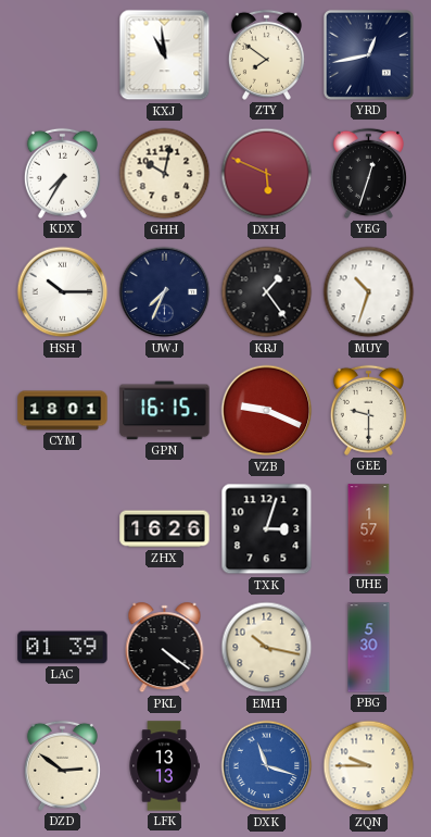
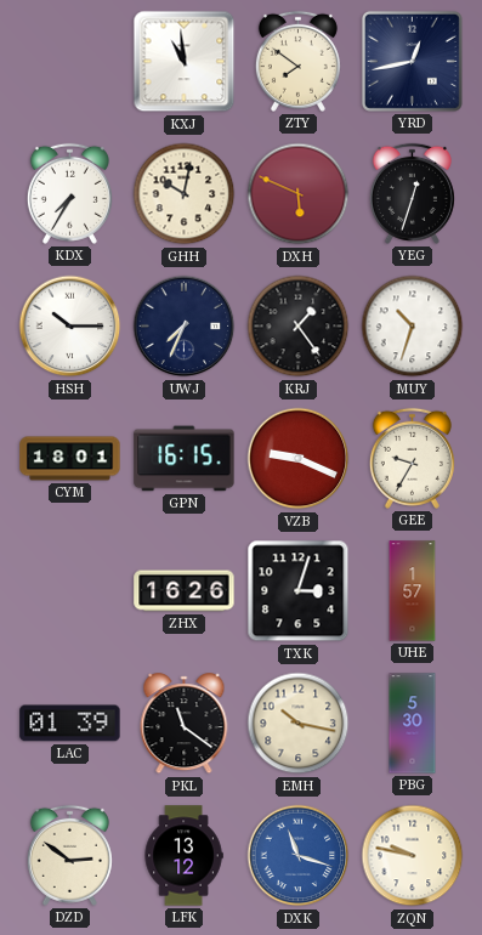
GEE: 9:30 -> 9:35 (412, 458)
PKL: 4:21 -> 11:21 (185, 724)
LFK: 13:13 -> 13:12 (183, 856)
ZQN: 9:45 -> 9:47 (413, 856)
